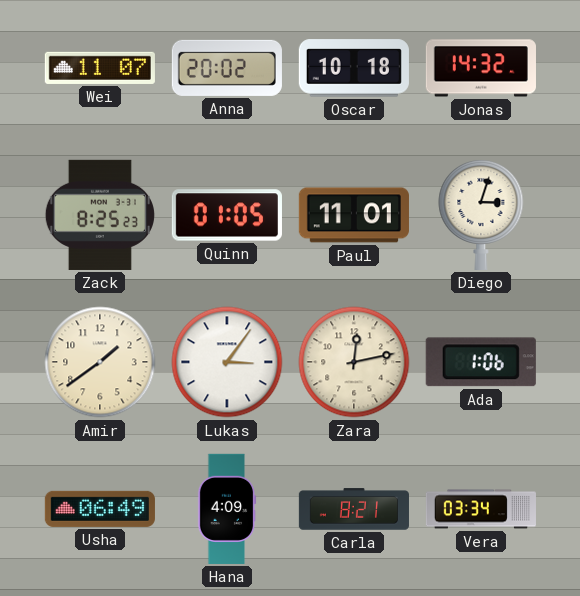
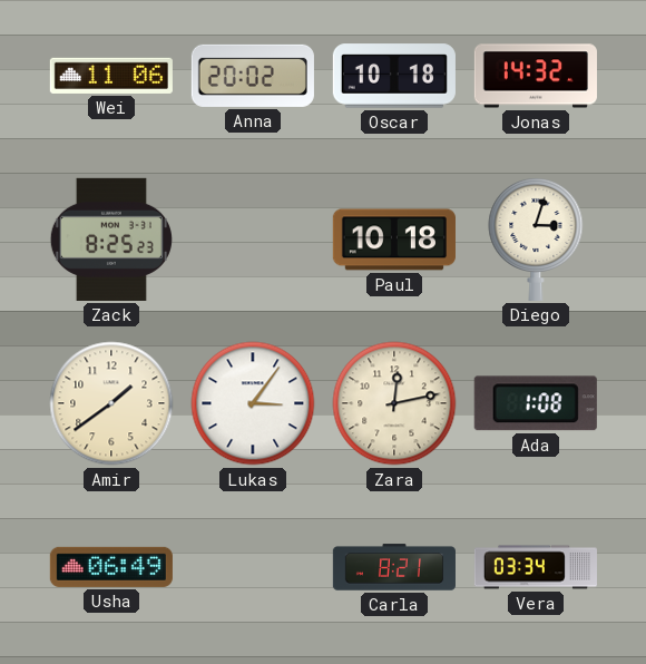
Wei: 11:07 -> 11:06 (111, 76)
Quinn: 01:05 -> none (227, 215)
Paul: 11:01 -> 10:18 (394, 240)
Ada: 1:06 -> 1:08 (536, 403)
Hana: 4:09 -> none (227, 509)
